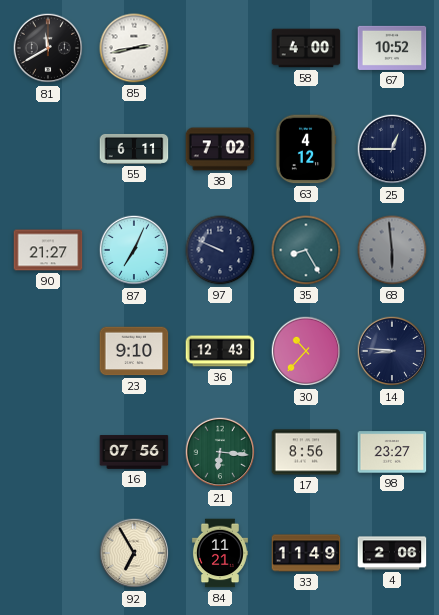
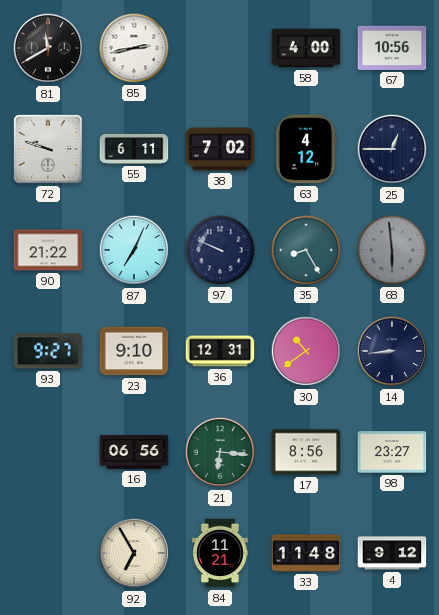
67: 10:52 -> 10:56 (392, 48)
72: none -> 9:48 (48, 149)
90: 21:27 -> 21:22 (48, 250)
93: none -> 9:27 (48, 351)
36: 12:43 -> 12:31 (220, 351)
30: 10:37 -> 10:39 (306, 351)
14: 8:46 -> 8:44 (392, 351)
16: 07:56 -> 06:56 (134, 452)
33: 11:49 -> 11:48 (306, 553)
4: 2:06 -> 9:12 (392, 553)
